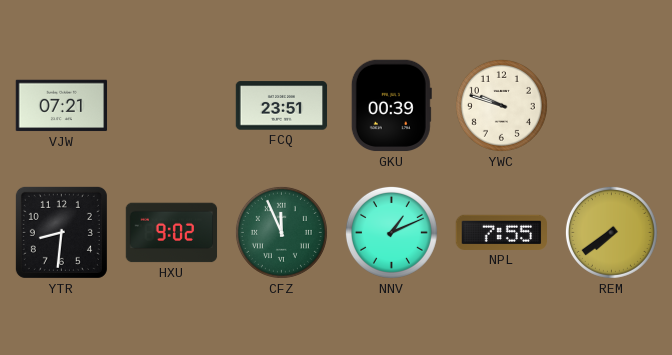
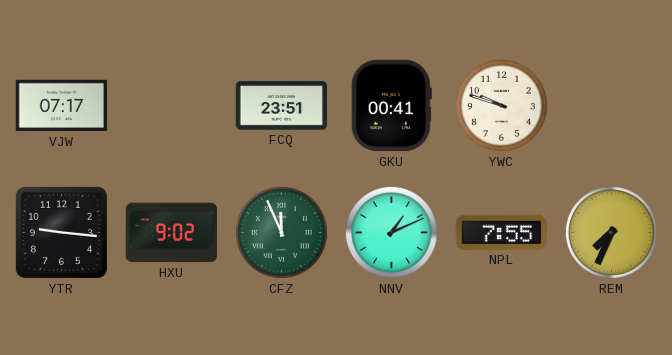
VJW: 07:21 -> 07:17 (62, 106)
GKU: 00:39 -> 00:41 (391, 106)
YTR: 8:31 -> 9:16 (61, 232)
REM: 7:39 -> 7:34 (611, 232)
